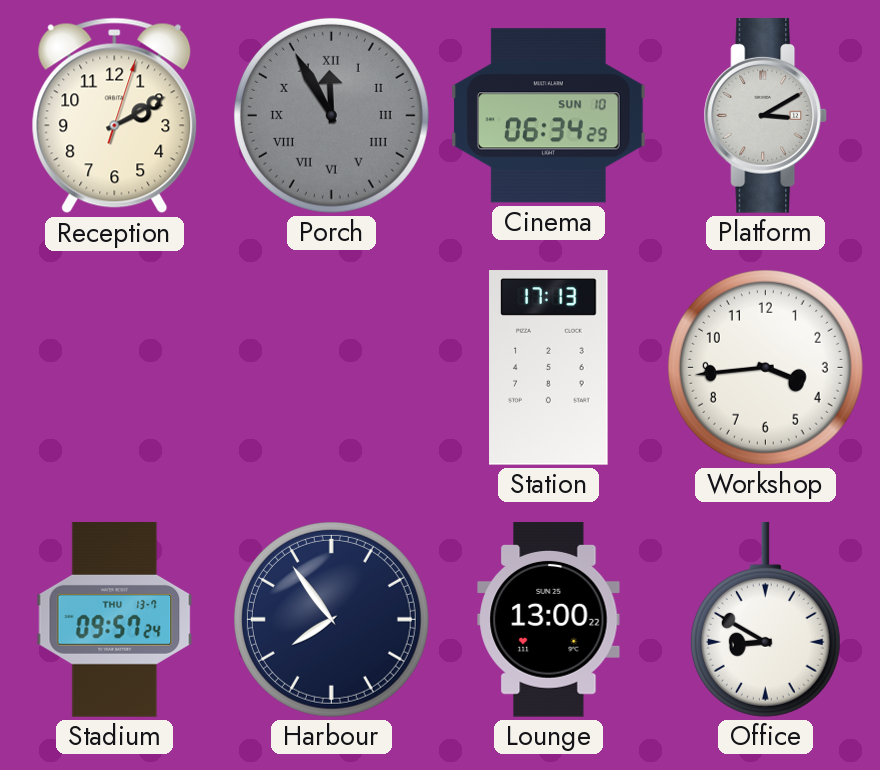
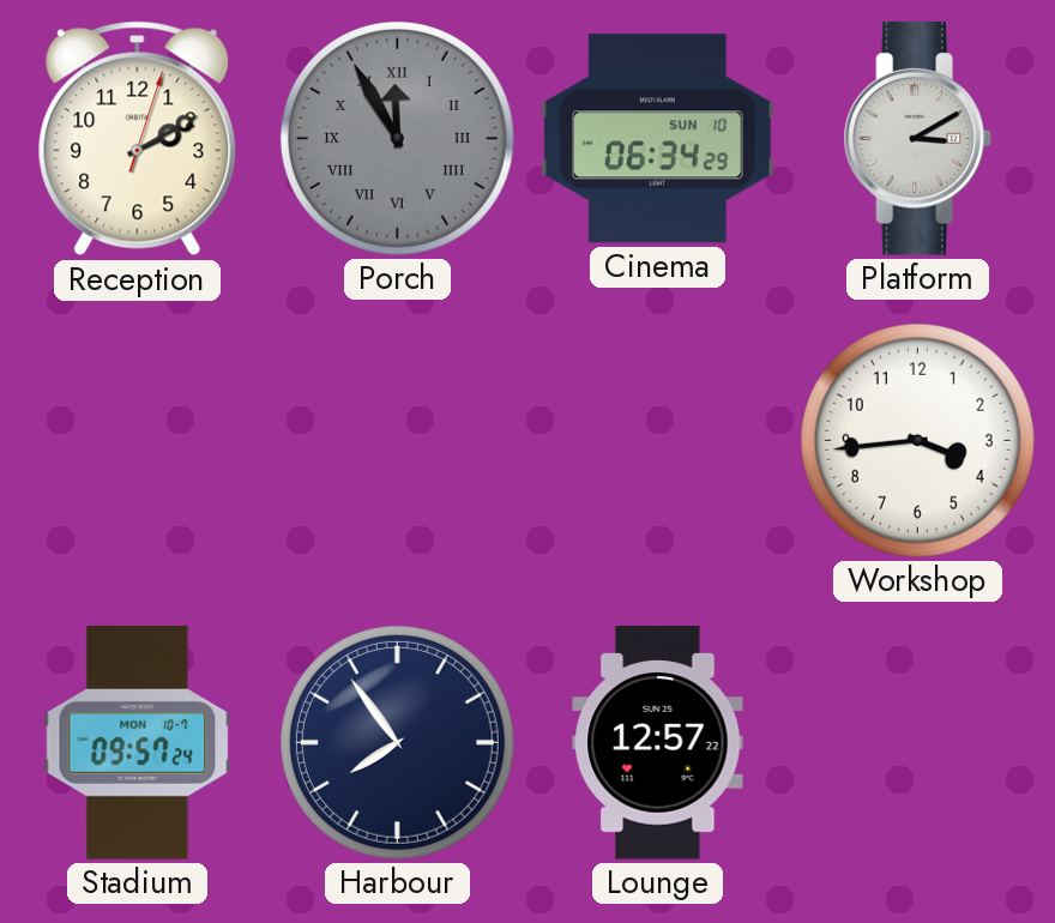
Station: 17:13 -> none (549, 368)
Stadium date: THU 13-7 -> MON 10-7 (138, 743)
Lounge: 13:00 -> 12:57 (658, 743)
Office: 8:50 -> none (765, 620)
